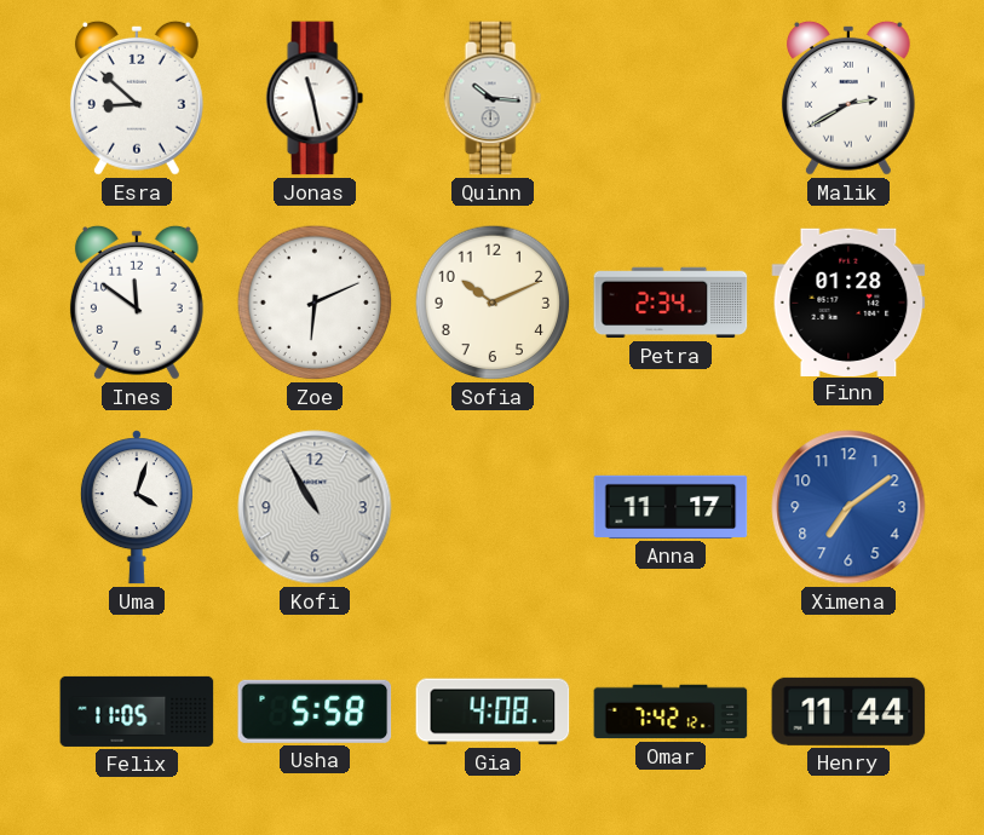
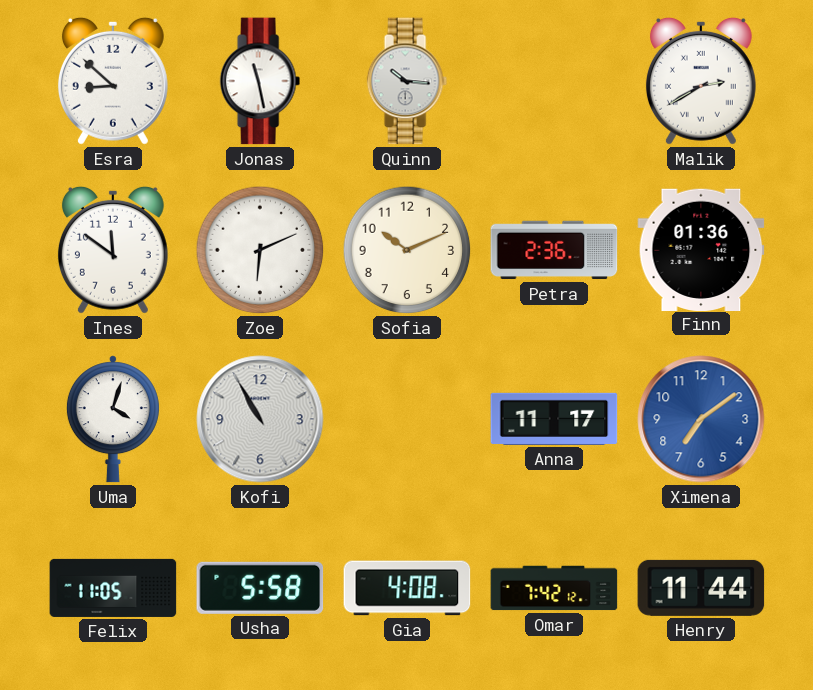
Petra: 2:34 -> 2:36 (554, 250)
Finn: 01:28 -> 01:36 (701, 249)
